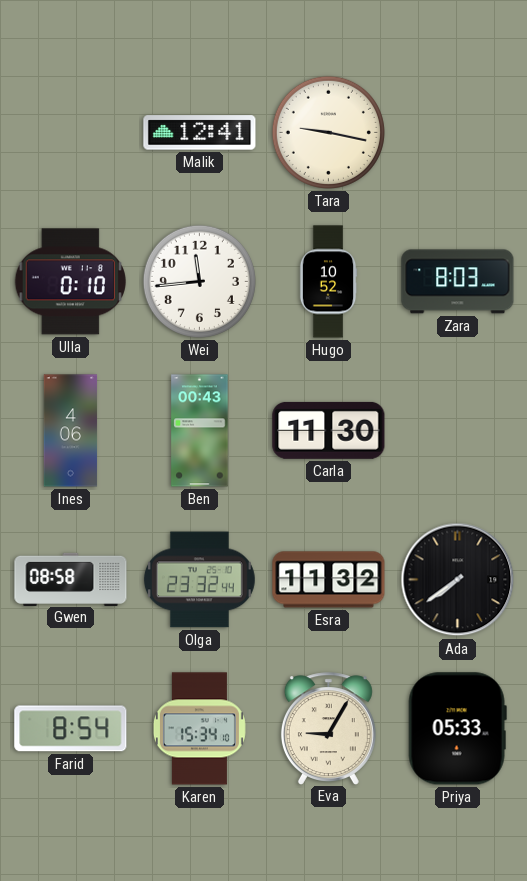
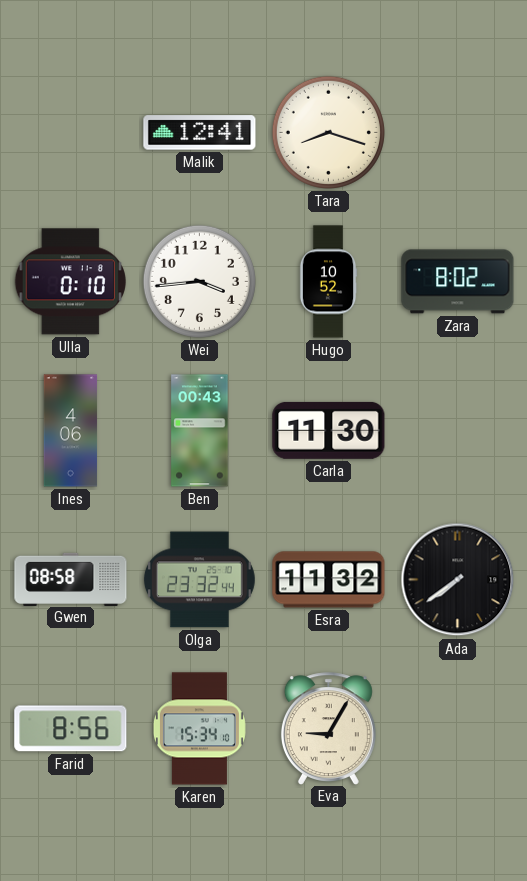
Tara: 9:17 -> 8:18 (328, 132)
Wei: 11:44 -> 3:44 (199, 281)
Zara: 8:03 -> 8:02 (458, 282)
Farid: 8:54 -> 8:56 (71, 729)
Priya: 05:33 -> none (457, 729)
